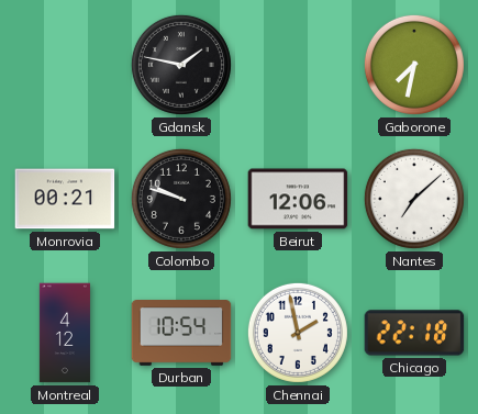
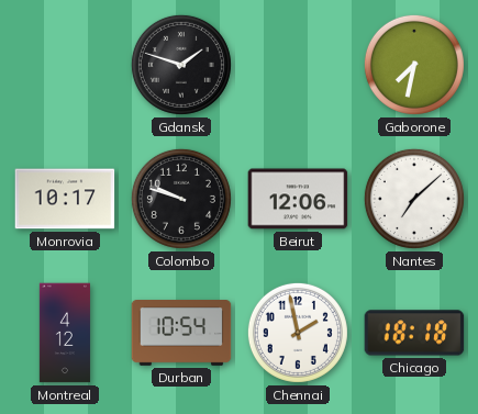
Gdansk: 1:47 -> 1:48 (181, 65)
Monrovia: 00:21 -> 10:17 (65, 199)
Chicago: 22:18 -> 18:18 (414, 333)
